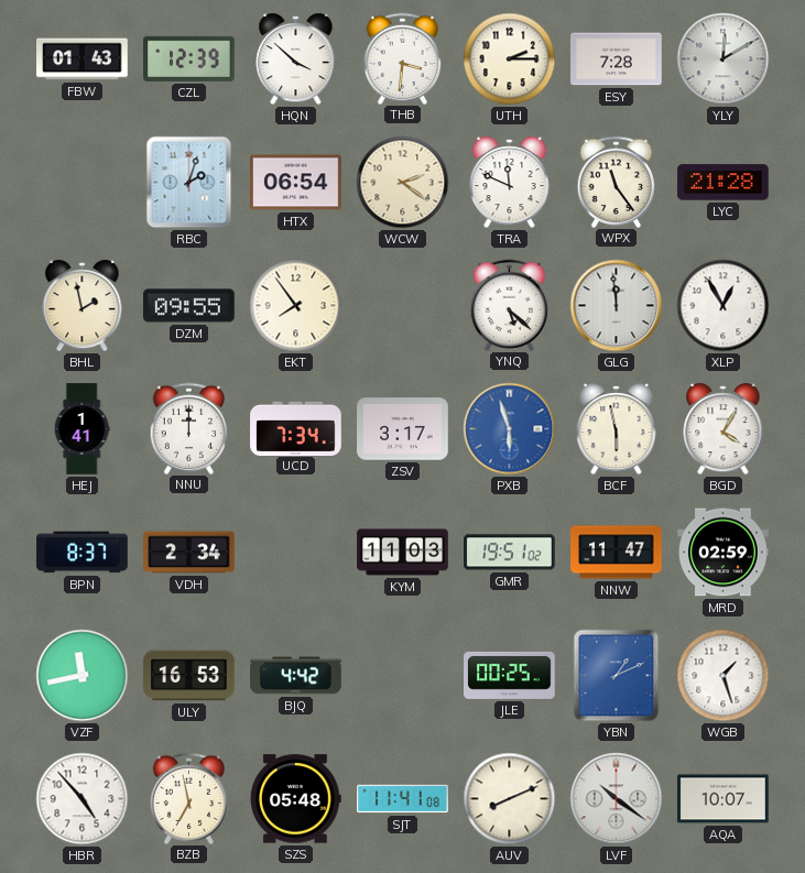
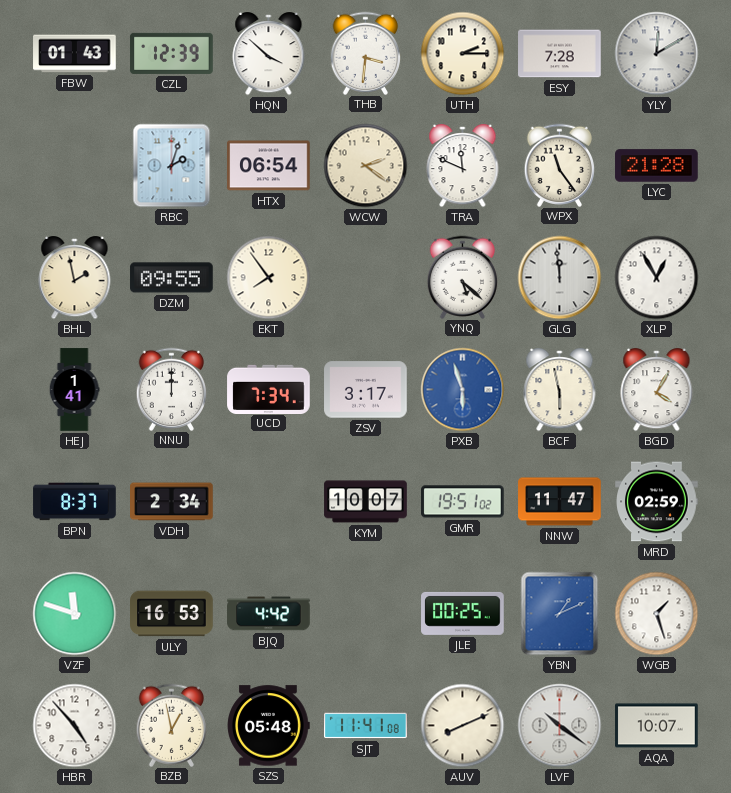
KYM: 11:03 -> 10:07 (366, 502)
VZF: 11:43 -> 11:48 (75, 614)
BZB: 6:58 -> 12:58 (172, 725)
